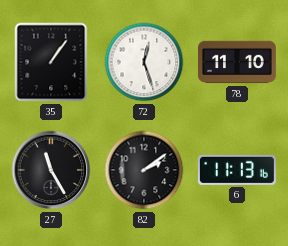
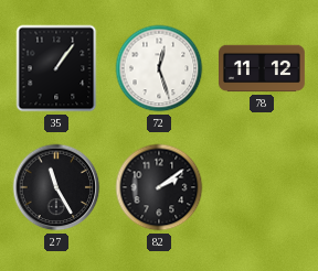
78: 11:10 -> 11:12 (263, 68)
6: 11:13 -> none (237, 170)
